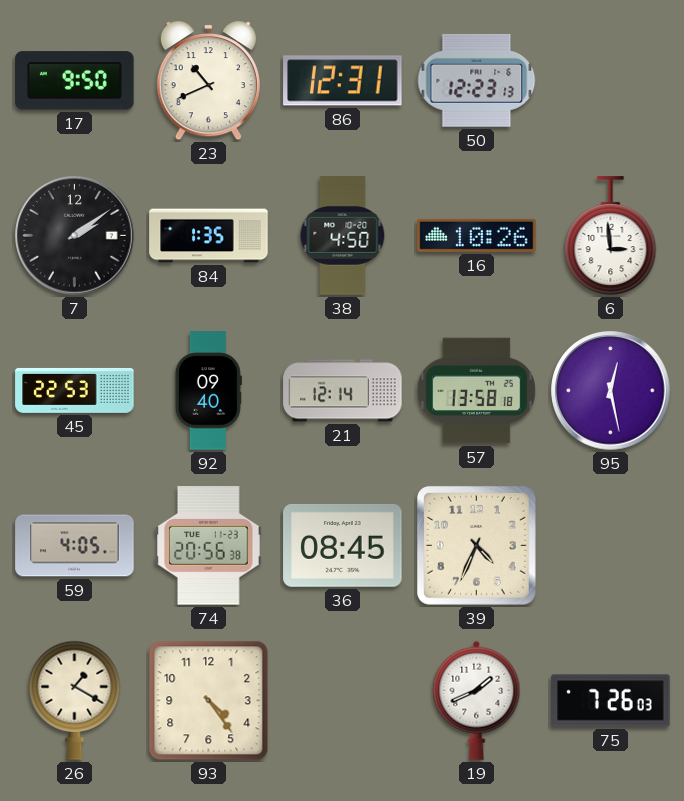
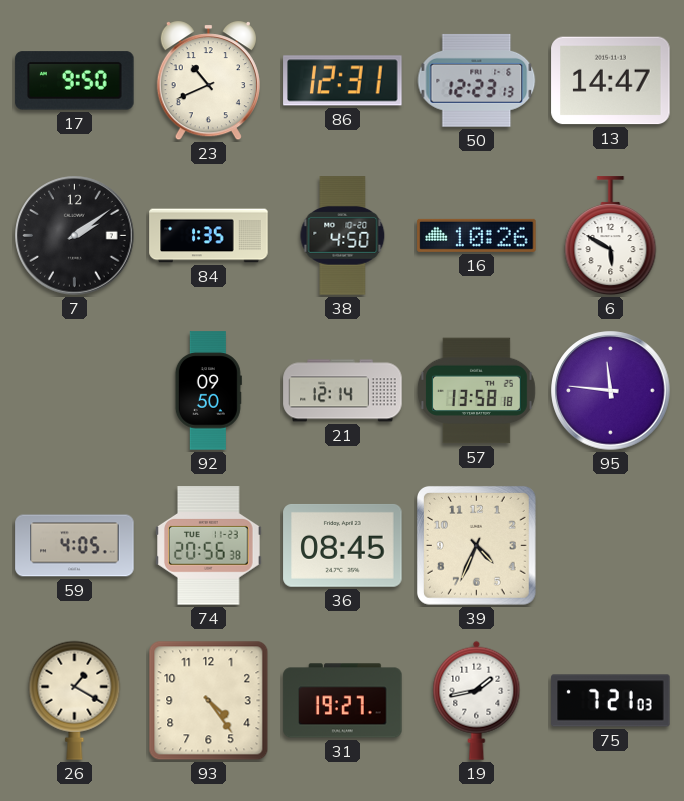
13: none -> 14:47 (611, 81)
6: 2:59 -> 5:50 (611, 236)
45: 22:53 -> none (75, 390)
92: 09:40 -> 09:50 (208, 391)
95: 12:28 -> 11:46 (611, 391)
31: none -> 19:27 (343, 701)
19: 1:41 -> 1:43 (477, 700)
75: 7:26 -> 7:21 (611, 701)
